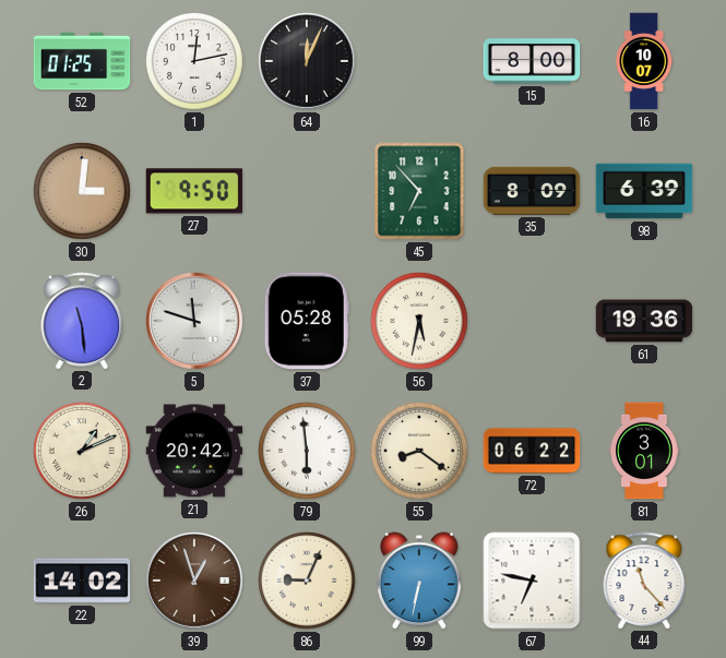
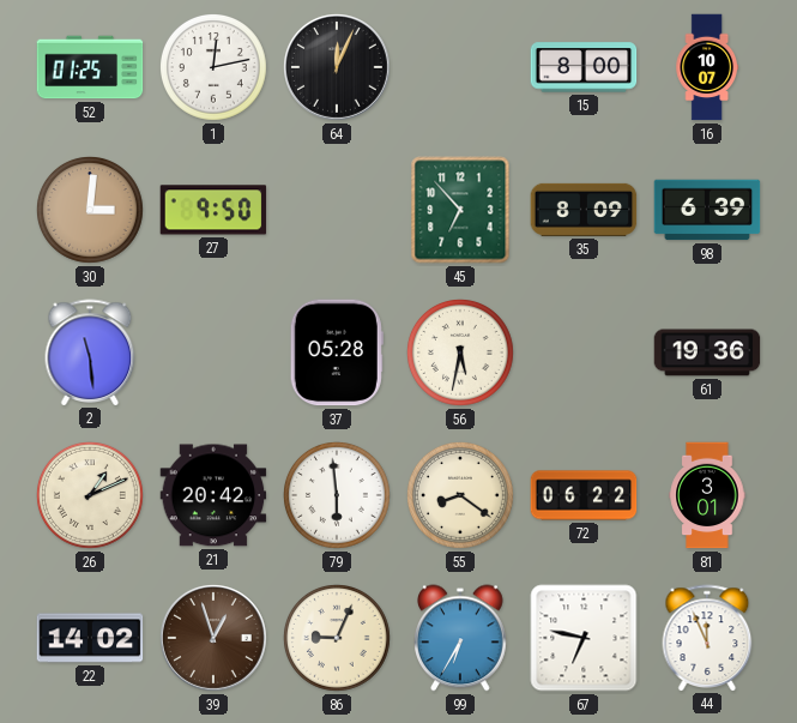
5: 11:48 -> none (195, 322)
99: 6:32 -> 6:35 (461, 638)
44: 11:23 -> 11:56 (707, 638)
